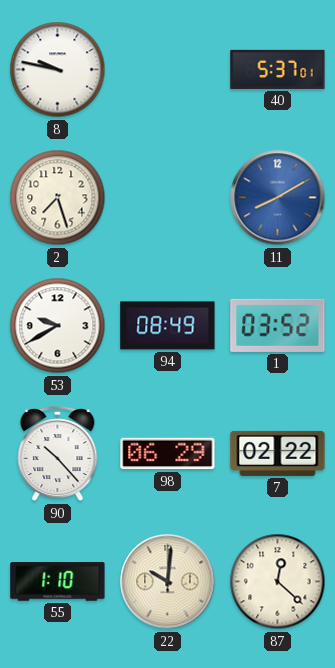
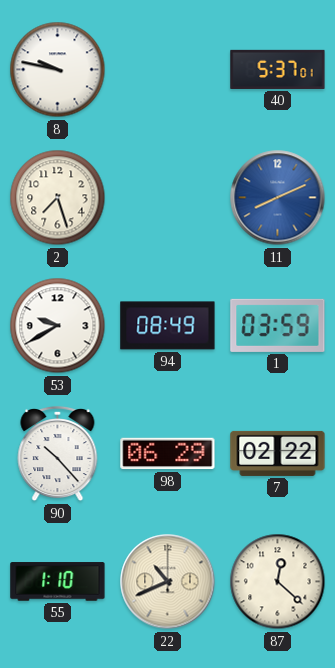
11: 8:10 -> 8:11 (278, 198)
1: 03:52 -> 03:59 (278, 325)
22: 10:01 -> 10:41 (168, 582)
